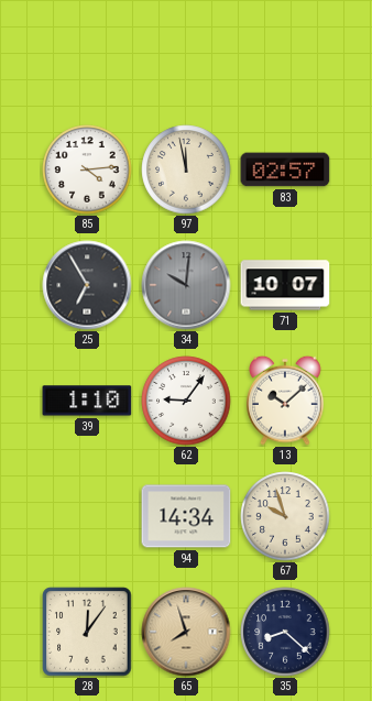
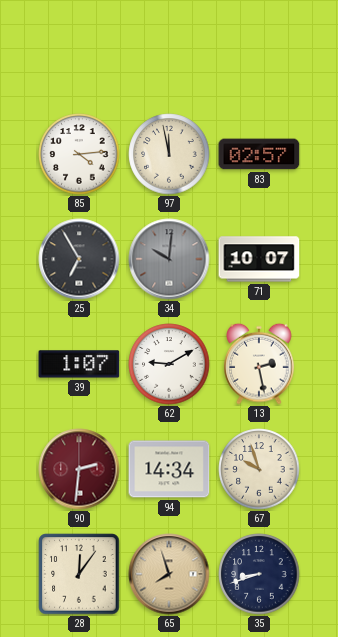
39: 1:10 -> 1:07 (79, 364)
62: 9:06 -> 9:10 (169, 364)
13: 10:08 -> 2:28 (259, 364)
90: none -> 2:31 (79, 469)
35: 8:22 -> 8:42 (259, 574)
